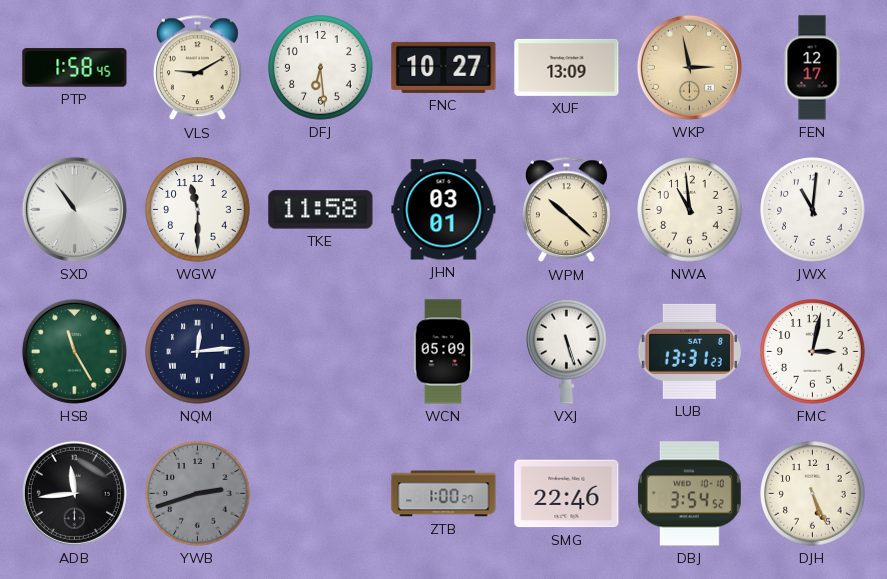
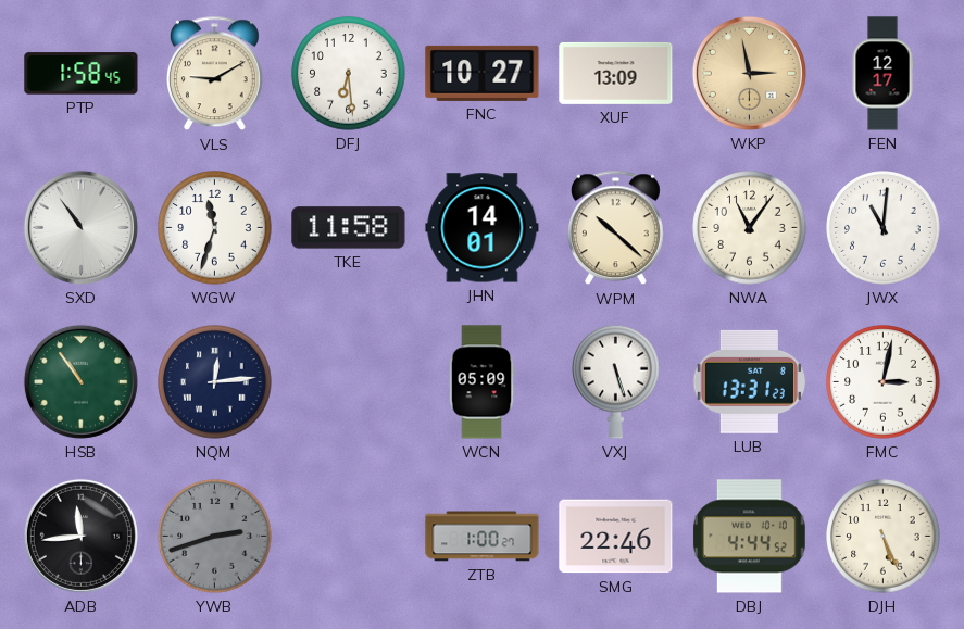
WGW: 11:30 -> 11:33 (215, 228)
JHN: 03:01 -> 14:01 (483, 228)
NWA: 10:59 -> 11:06 (750, 228)
HSB: 11:25 -> 10:54 (80, 381)
DBJ: 3:54 -> 4:44 (750, 537)
